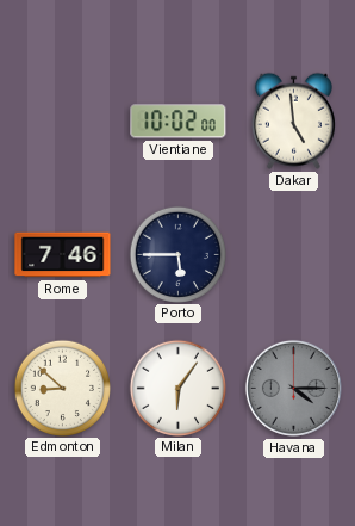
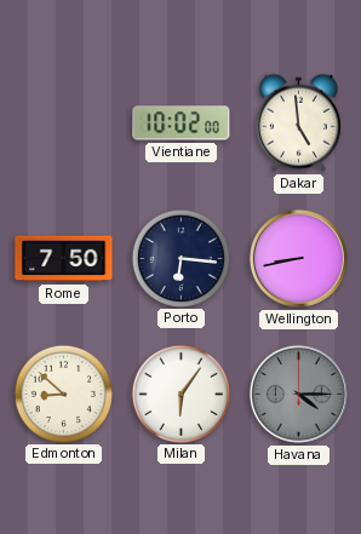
Rome: 7:46 -> 7:50 (64, 259)
Porto: 5:45 -> 6:16 (180, 258)
Wellington: none -> 8:43 (298, 258)
